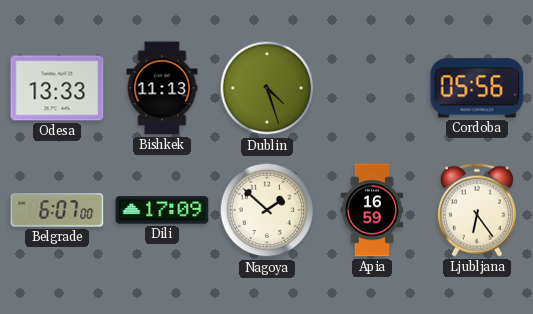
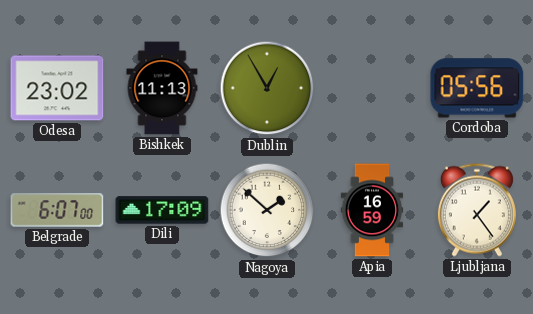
Odesa: 13:33 -> 23:02 (57, 88)
Dublin: 4:27 -> 12:55 (267, 88)
Ljubljana: 6:24 -> 1:24 (477, 210)
